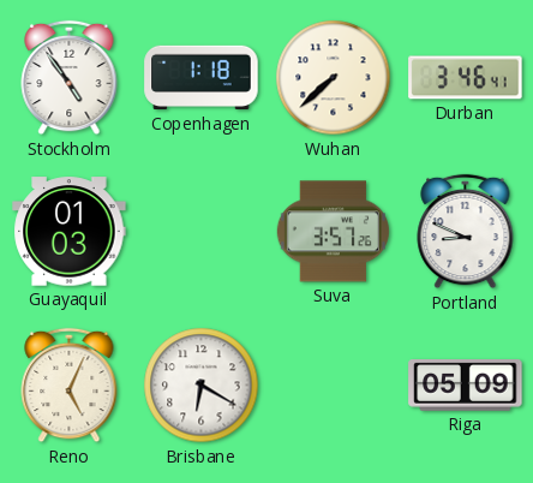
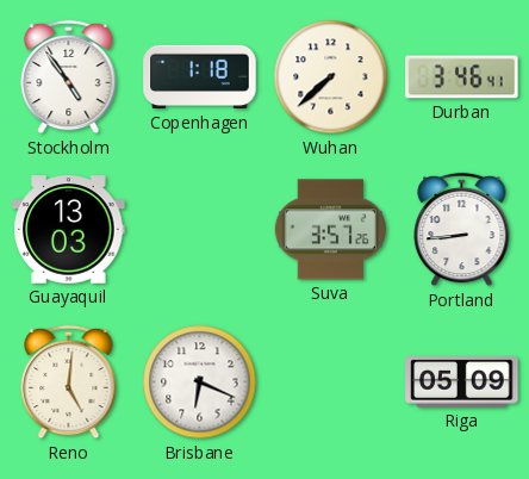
Guayaquil: 01:03 -> 13:03 (69, 230)
Portland: 8:49 -> 8:44 (462, 230)
Reno: 5:04 -> 5:01 (69, 382)
Brisbane: 6:20 -> 6:19 (200, 382)
